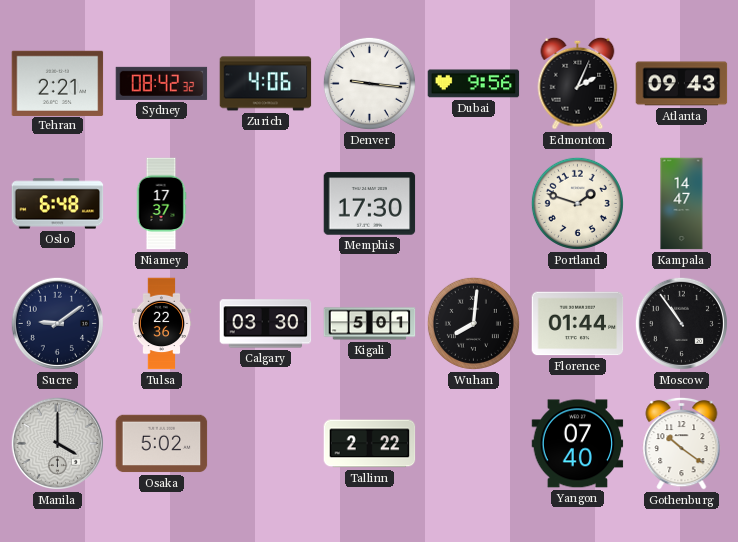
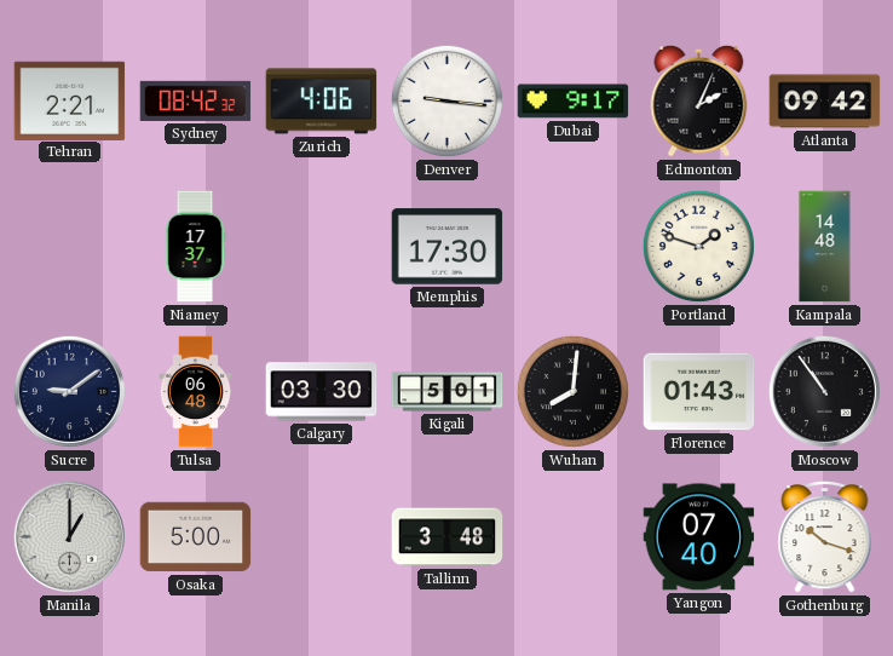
Dubai: 9:56 -> 9:17 (574, 102)
Atlanta: 09:43 -> 09:42 (825, 102)
Oslo: 6:48 -> none (58, 204)
Kampala: 14:47 -> 14:48 (825, 247)
Tulsa: 22:36 -> 06:48 (196, 392)
Florence: 01:44 -> 01:43 (699, 392)
Manila: 4:00 -> 1:00 (69, 536)
Osaka: 5:02 -> 5:00 (196, 537)
Tallinn: 2:22 -> 3:48 (448, 537)
Gothenburg: 10:21 -> 10:18 (825, 536)
